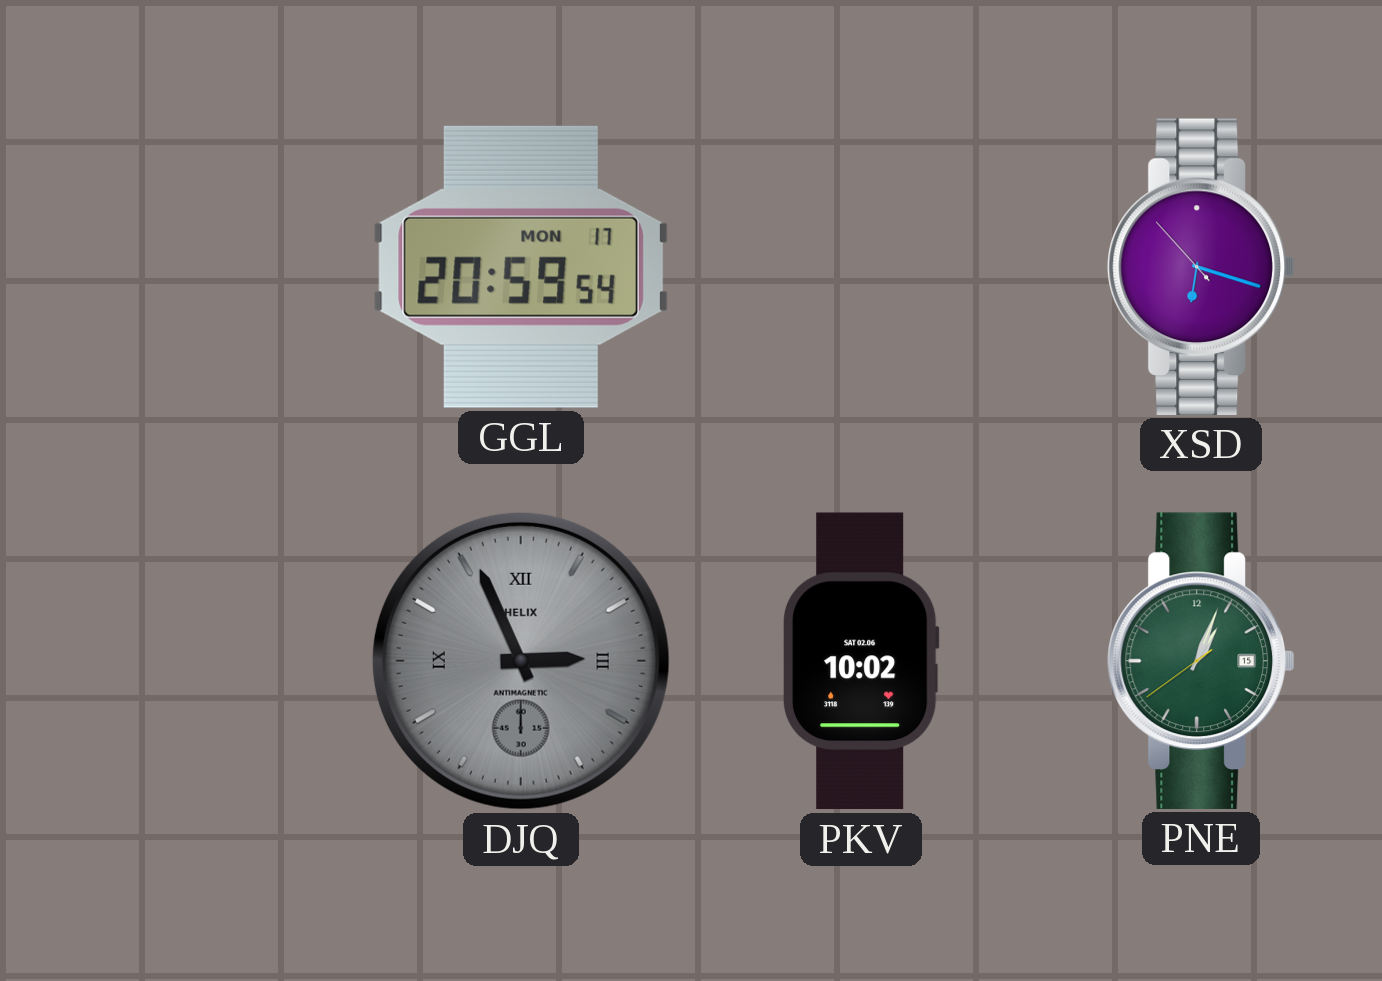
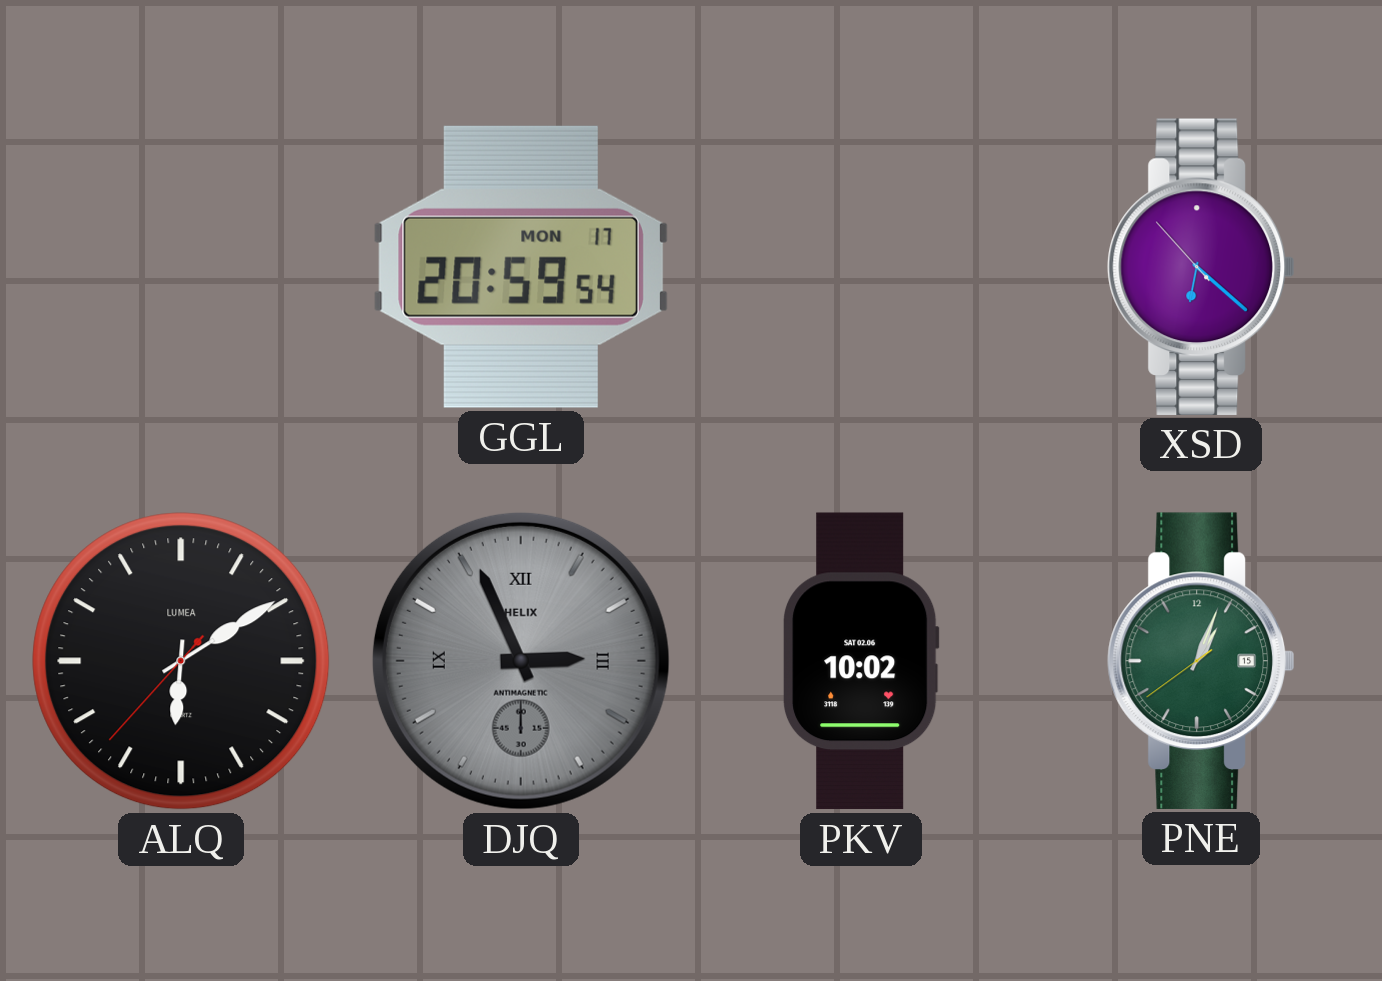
XSD: 6:17 -> 6:21 (1200, 267)
ALQ: none -> 6:09 (181, 661)
